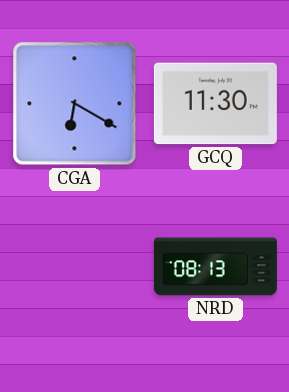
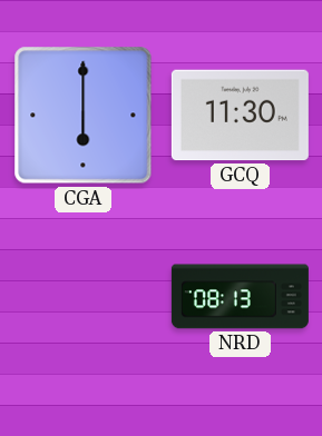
CGA: 6:20 -> 6:00 (84, 116)
